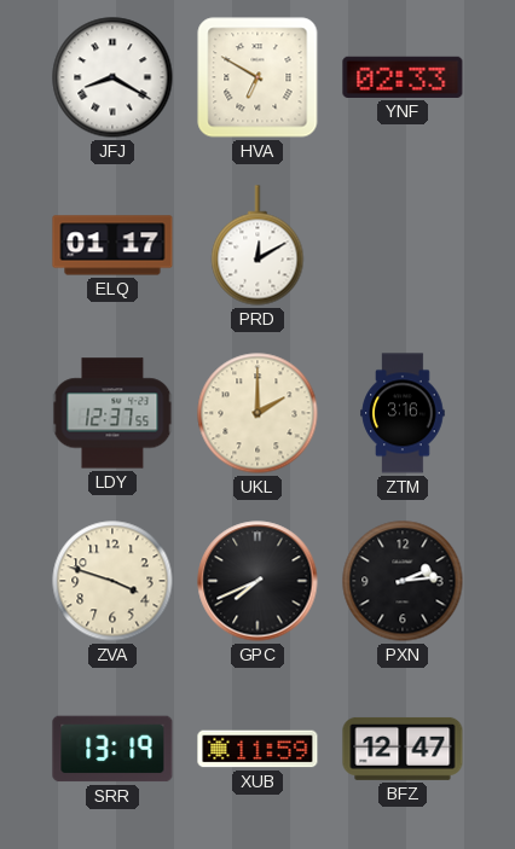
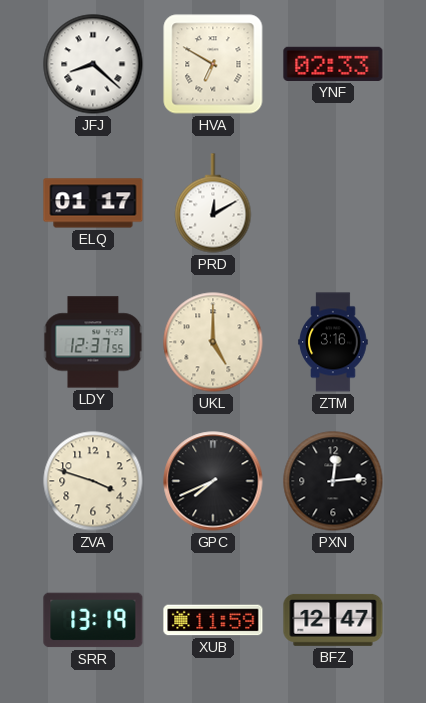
JFJ: 8:20 -> 8:22 (93, 64)
UKL: 2:00 -> 5:00 (213, 342)
PXN: 2:14 -> 12:14 (333, 481)
